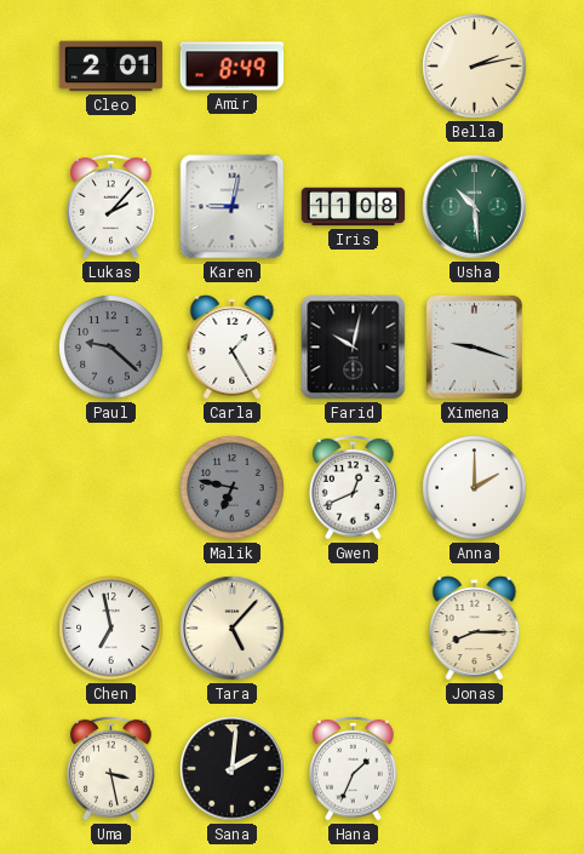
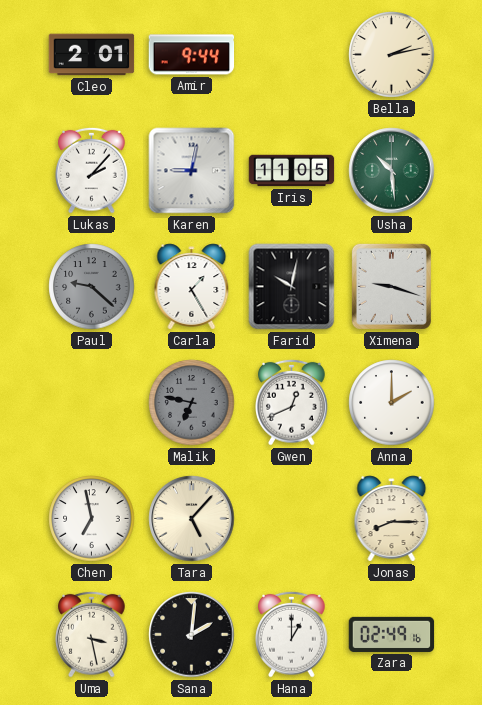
Amir: 8:49 -> 9:44 (192, 55)
Iris: 11:08 -> 11:05 (292, 171)
Hana: 1:34 -> 1:00 (292, 634)
Zara: none -> 02:49 (392, 634)
